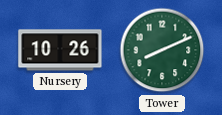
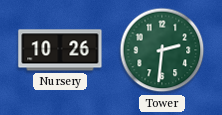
Tower: 8:11 -> 2:31 (162, 50)
